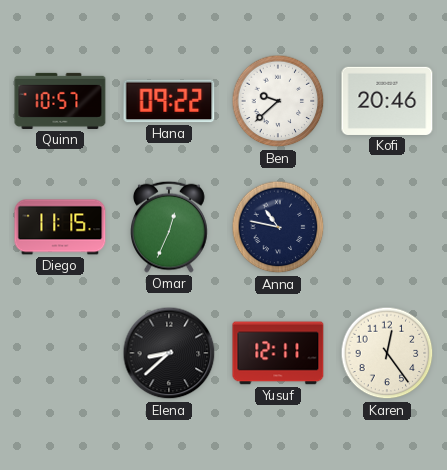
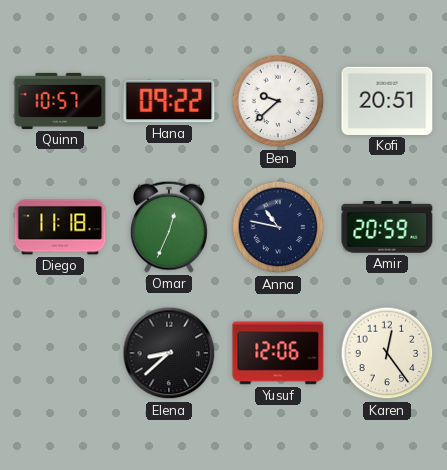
Kofi: 20:46 -> 20:51 (387, 101)
Diego: 11:15 -> 11:18 (60, 227)
Amir: none -> 20:59 (387, 227)
Yusuf: 12:11 -> 12:06 (278, 353)
